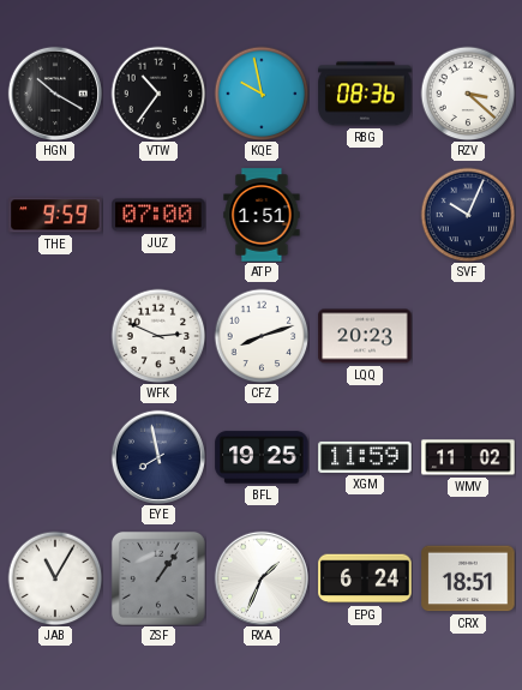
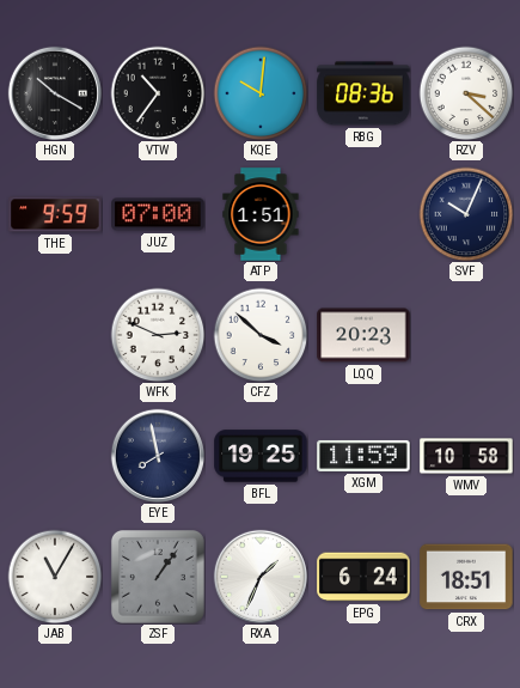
KQE: 9:58 -> 10:01 (261, 93)
CFZ: 8:12 -> 3:52 (261, 335)
WMV: 11:02 -> 10:58 (466, 456)
